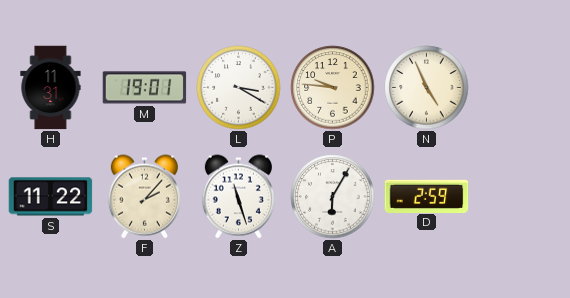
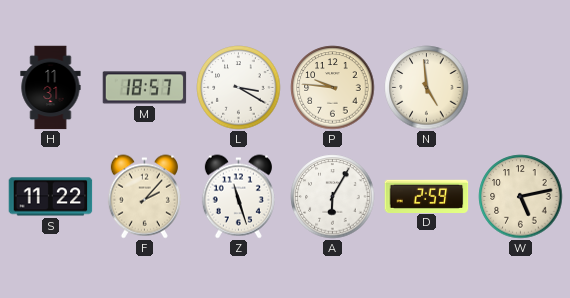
M: 19:01 -> 18:57 (145, 88)
N: 4:56 -> 4:59 (427, 88)
W: none -> 5:13 (521, 197)
